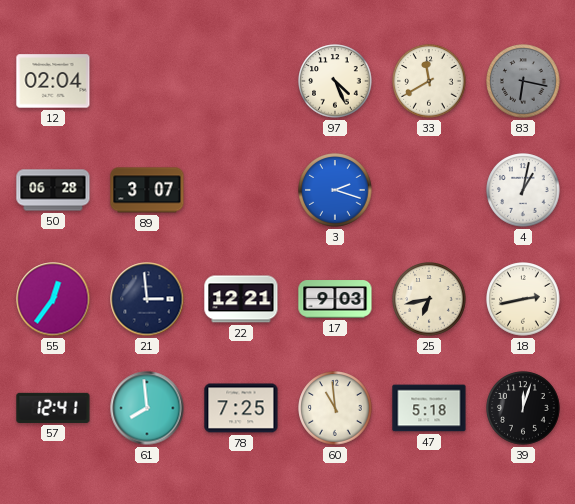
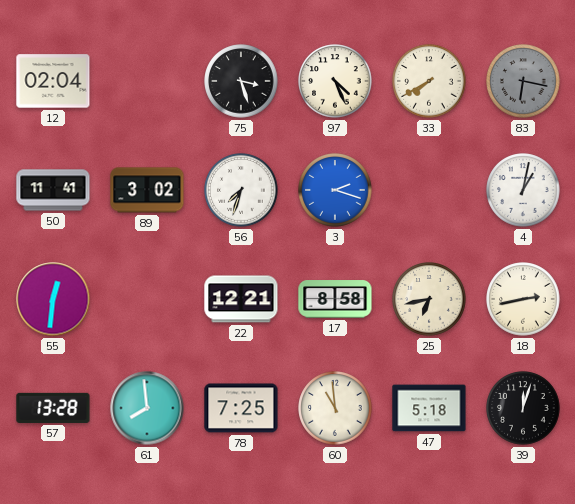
75: none -> 3:27 (241, 81)
33: 11:40 -> 7:40 (429, 81)
50: 06:28 -> 11:41 (53, 190)
89: 3:07 -> 3:02 (147, 190)
56: none -> 7:33 (241, 190)
55: 12:36 -> 12:31 (53, 299)
21: 2:59 -> none (147, 299)
17: 9:03 -> 8:58 (335, 299)
57: 12:41 -> 13:28 (53, 408)
